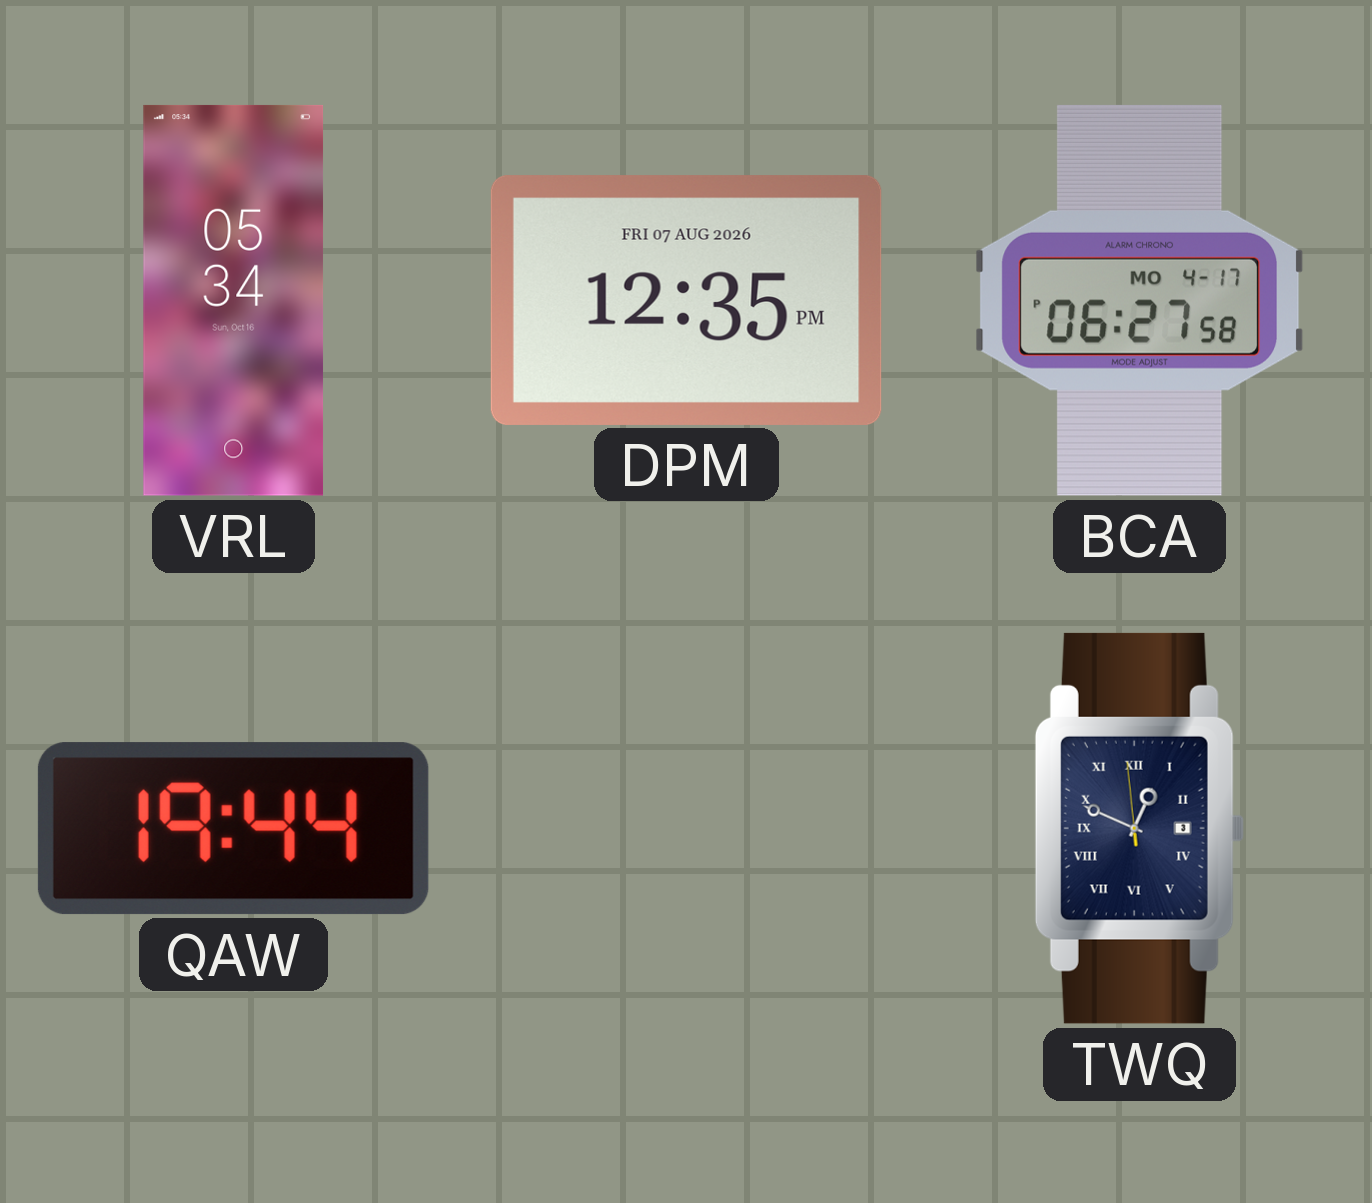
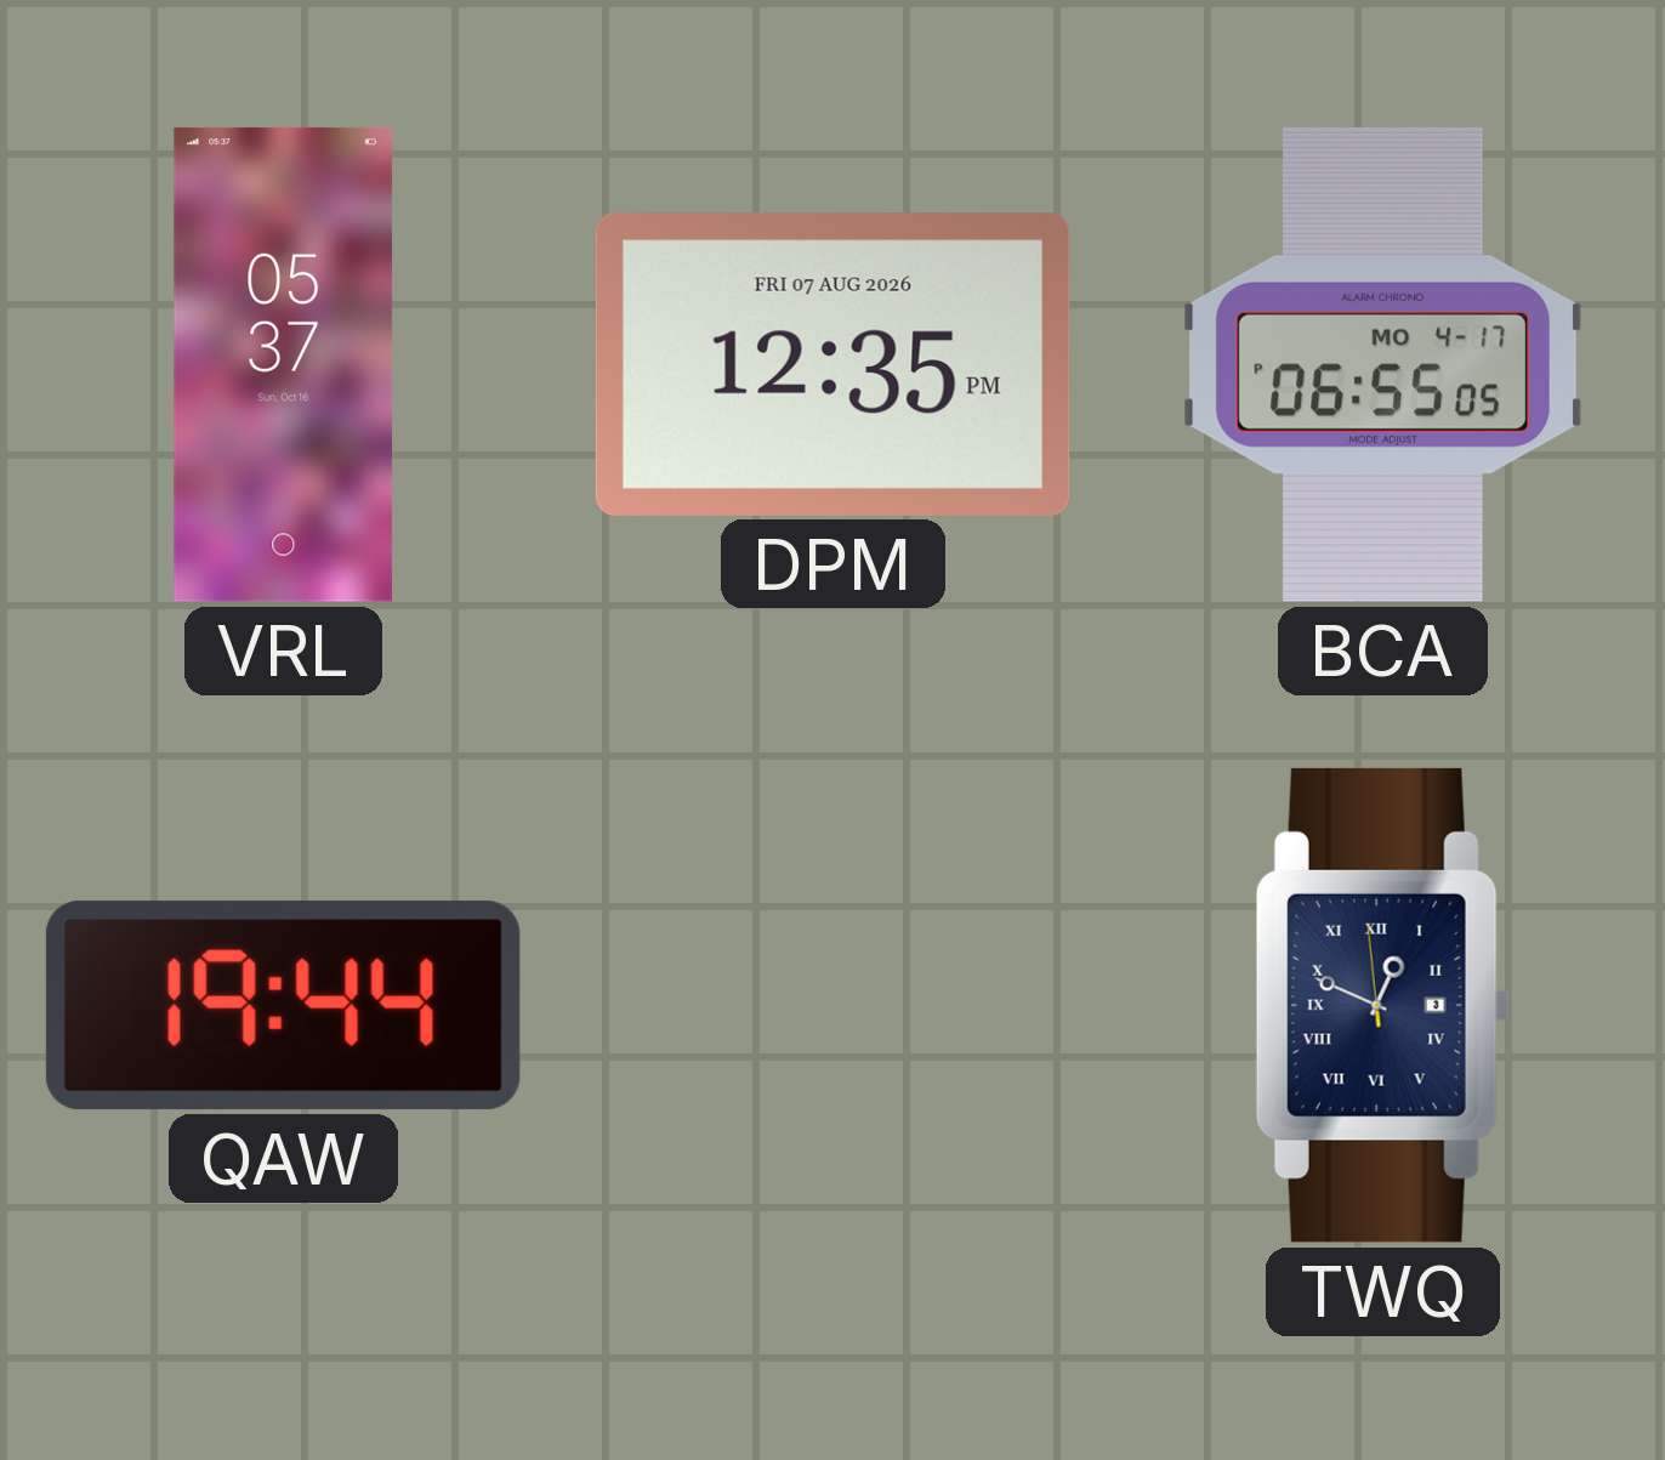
VRL: 05:34 -> 05:37 (284, 364)
BCA: 06:27 -> 06:55 (1383, 364)
